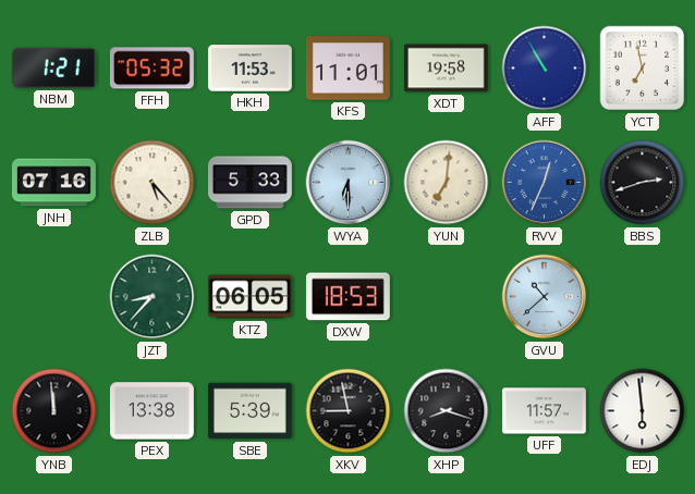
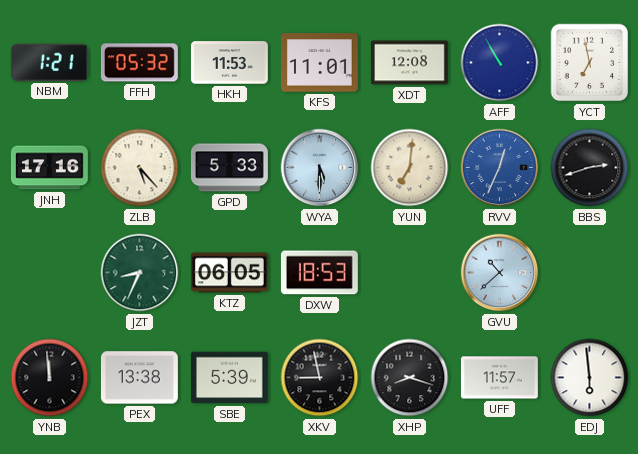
XDT: 19:58 -> 12:08 (409, 63)
JNH: 07:16 -> 17:16 (49, 168)
WYA: 6:30 -> 5:30 (320, 168)
JZT: 8:37 -> 8:34 (140, 273)
